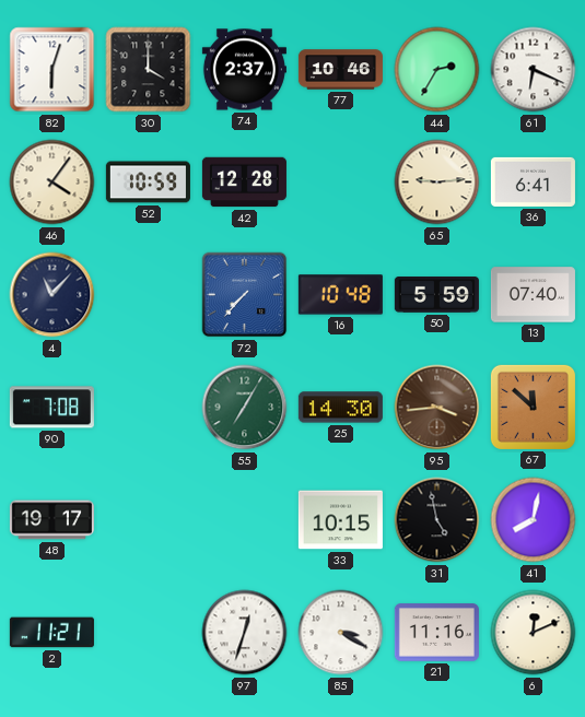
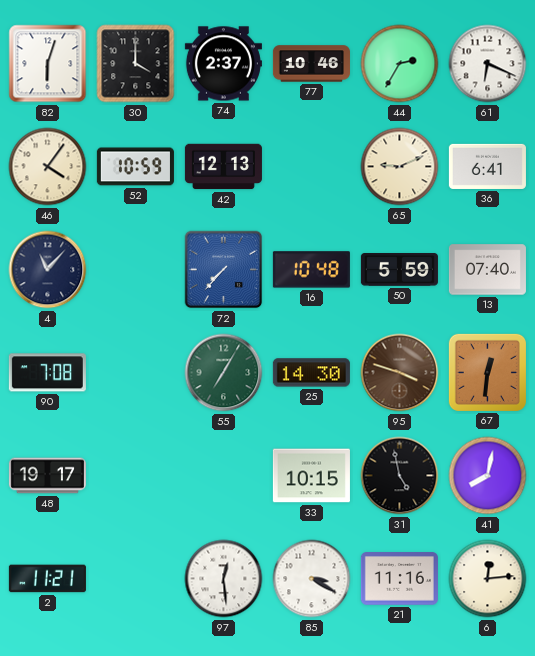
42: 12:28 -> 12:13 (223, 167)
65: 9:14 -> 9:11 (400, 167)
95: 3:44 -> 3:48 (400, 373)
67: 11:52 -> 12:31 (487, 372)
97: 12:33 -> 12:29 (224, 579)
6: 12:11 -> 12:14 (488, 579)
